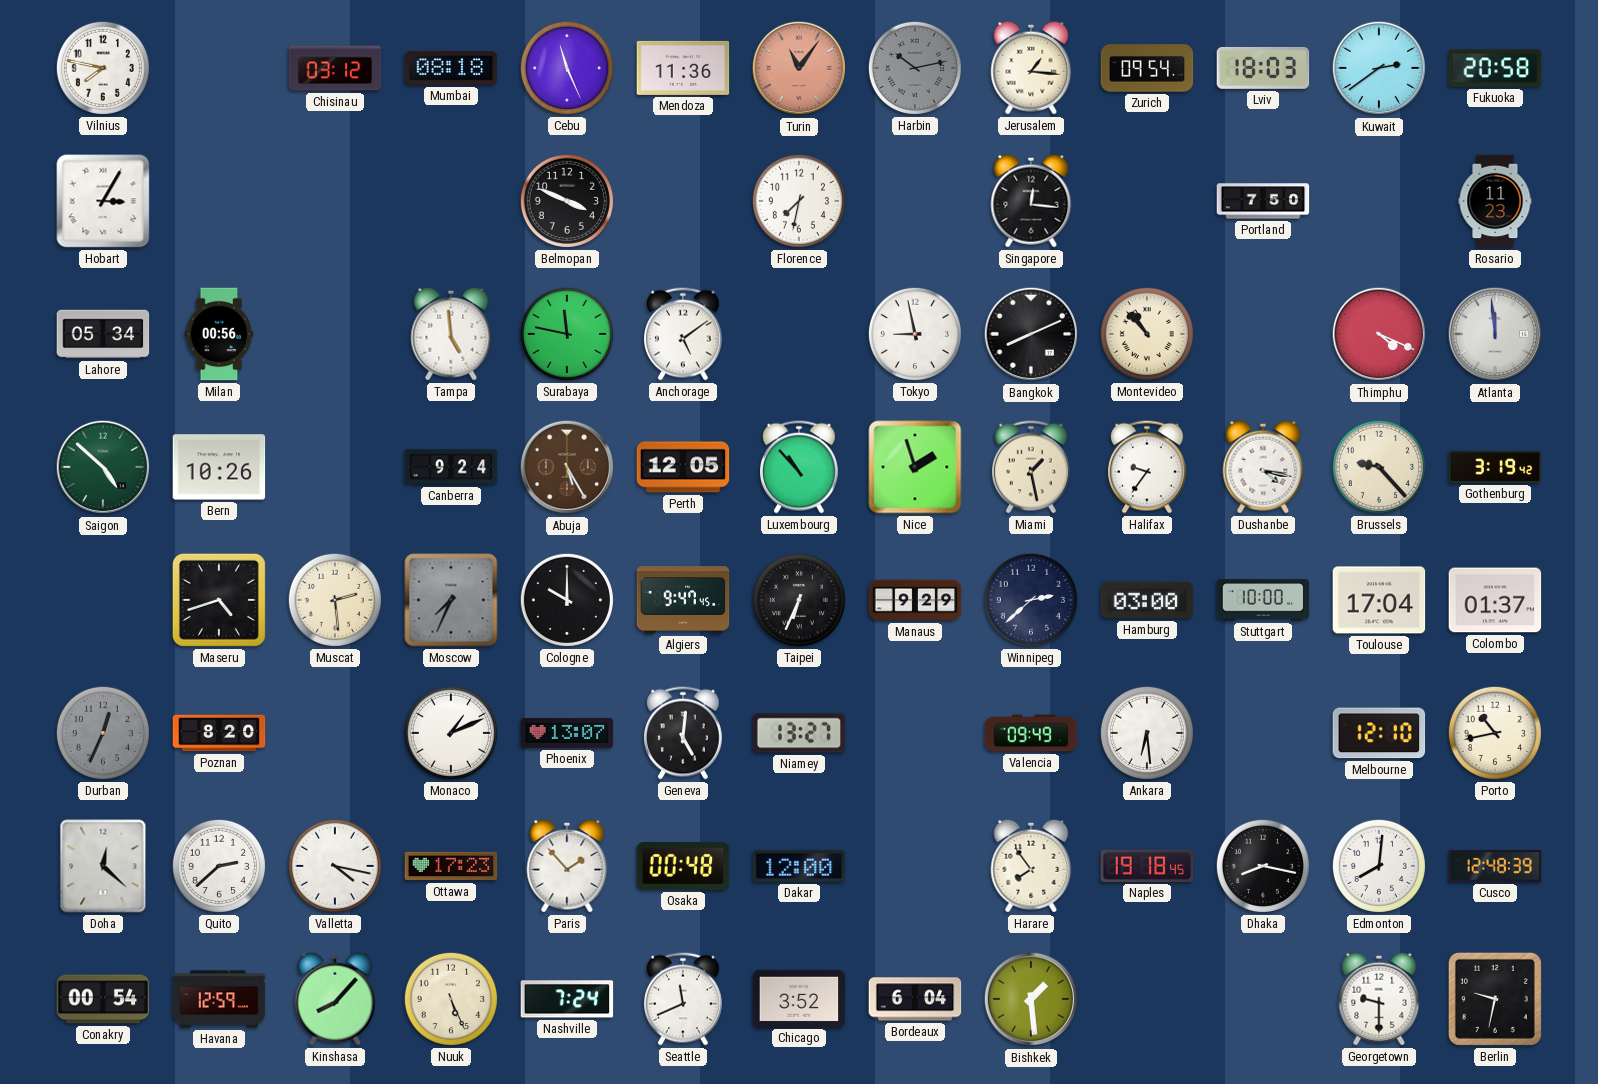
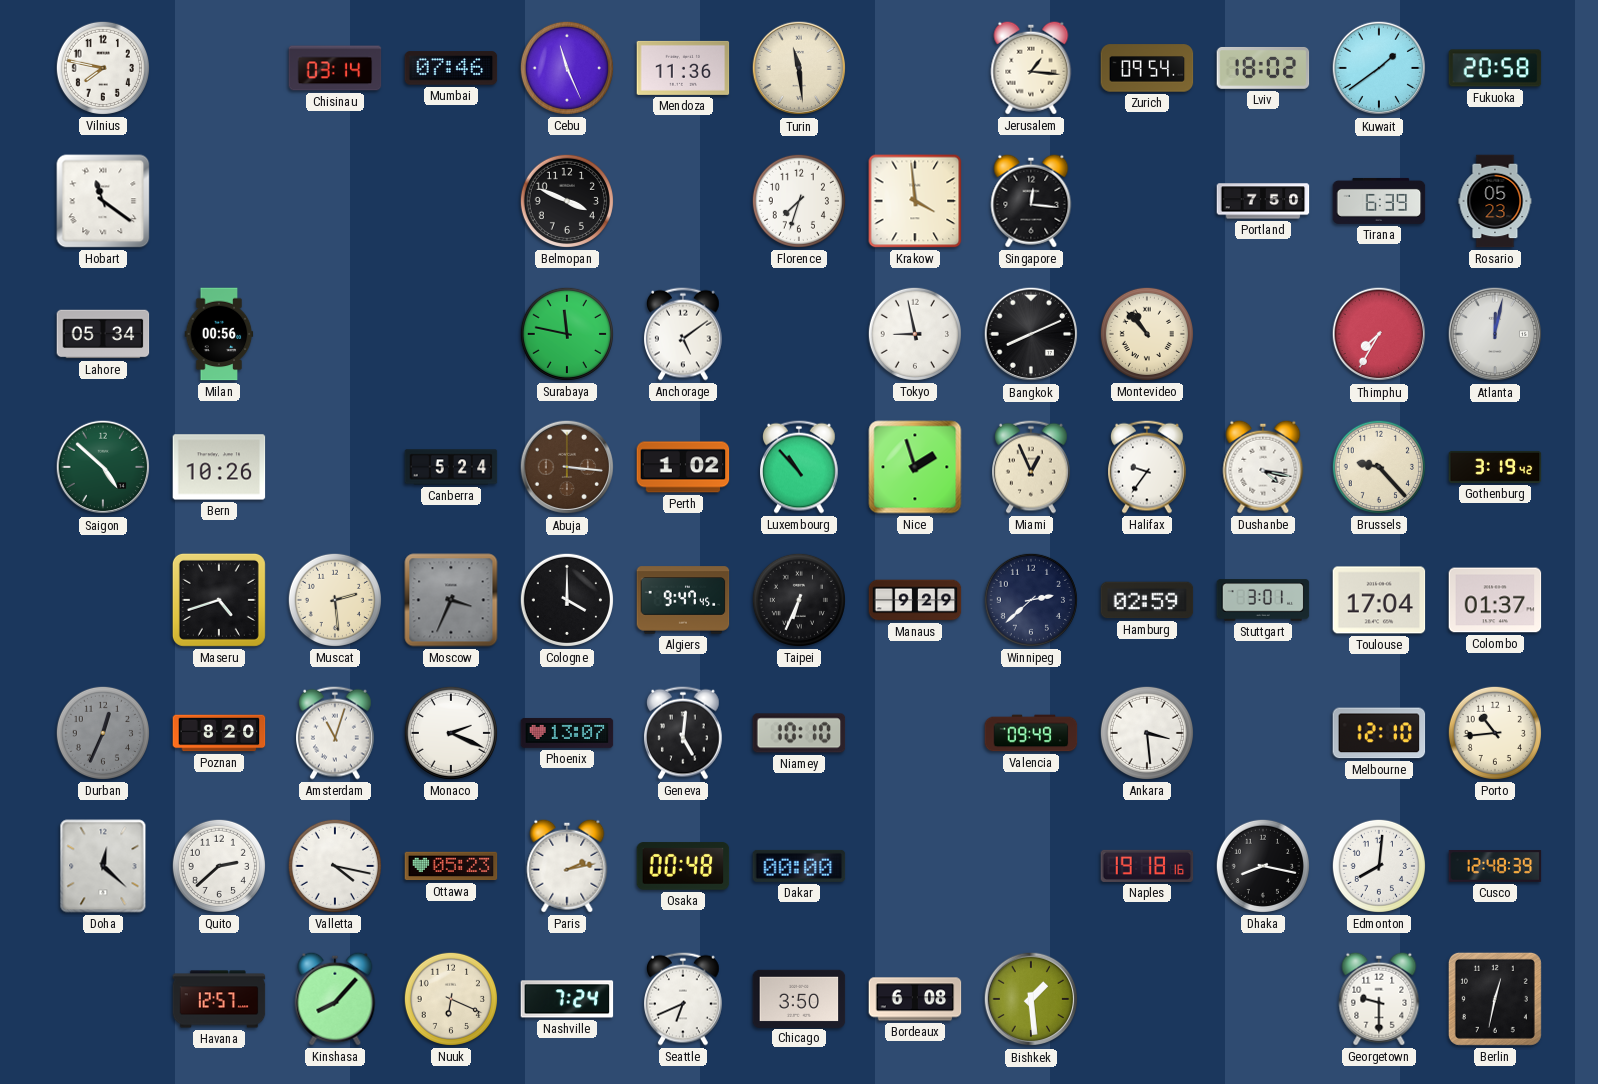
Chisinau: 03:12 -> 03:14 (335, 68)
Mumbai: 08:18 -> 07:46 (451, 68)
Turin: 11:06 -> 11:29 (799, 68)
Turin dial: salmon -> cream (799, 68)
Harbin: 10:13 -> none (915, 68)
Lviv: 18:03 -> 18:02 (1263, 68)
Kuwait: 2:39 -> 1:39 (1379, 68)
Hobart: 3:05 -> 11:21 (103, 201)
Florence: 7:32 -> 7:33 (799, 201)
Krakow: none -> 3:59 (915, 201)
Tirana: none -> 6:39 (1379, 201)
Rosario: 11:23 -> 05:23 (1495, 201)
Tampa: 4:59 -> none (451, 334)
Thimphu: 4:19 -> 7:35 (1379, 334)
Atlanta: 11:59 -> 12:02 (1495, 334)
Canberra: 9:24 -> 5:24 (451, 467)
Abuja: 5:25 -> 3:16 (567, 467)
Perth: 12:05 -> 1:02 (683, 467)
Miami: 1:28 -> 12:56 (1032, 467)
Moscow: 7:34 -> 3:34 (451, 600)
Cologne: 10:00 -> 4:00 (567, 600)
Hamburg: 03:00 -> 02:59 (1147, 600)
Stuttgart: 10:00 -> 3:01 (1263, 600)
Amsterdam: none -> 11:03 (336, 733)
Monaco: 1:11 -> 2:19 (451, 733)
Niamey: 13:27 -> 10:10 (799, 733)
Ankara: 6:29 -> 3:29 (1147, 733)
Porto: 10:43 -> 10:44 (1495, 733)
Ottawa: 17:23 -> 05:23 (451, 866)
Paris: 1:53 -> 2:13 (567, 866)
Dakar: 12:00 -> 00:00 (799, 866)
Harare: 7:54 -> none (1031, 866)
Naples: 19:18:45 -> 19:18:16 (1147, 866)
Conakry: 00:54 -> none (103, 999)
Havana: 12:59 -> 12:57 (219, 999)
Nuuk: 5:26 -> 6:19 (451, 999)
Seattle: 11:41 -> 6:41 (684, 999)
Chicago: 3:52 -> 3:50 (799, 998)
Bordeaux: 6:04 -> 6:08 (915, 999)
Berlin: 9:32 -> 12:32 (1495, 999)
